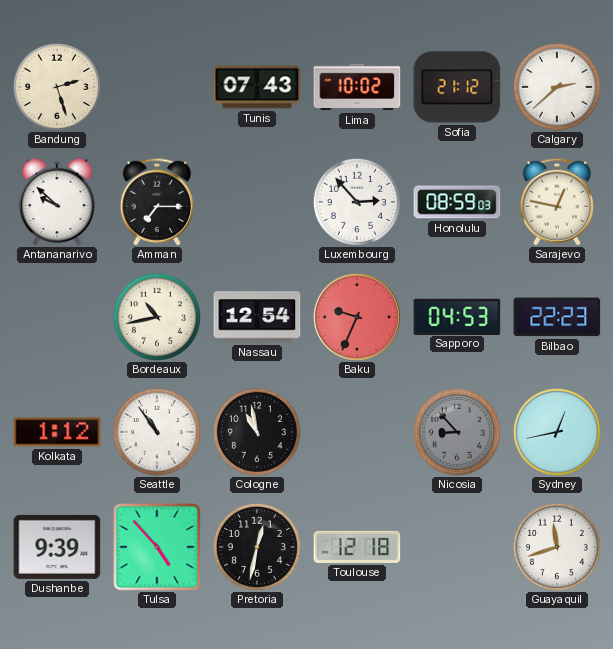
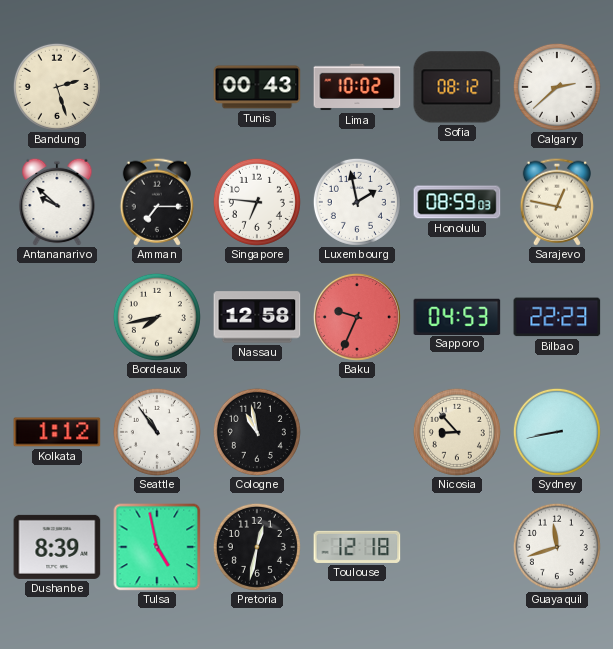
Tunis: 07:43 -> 00:43 (257, 87)
Sofia: 21:12 -> 08:12 (457, 87)
Singapore: none -> 6:46 (257, 202)
Luxembourg: 2:53 -> 1:58 (357, 202)
Bordeaux: 10:43 -> 7:43 (157, 317)
Nassau: 12:54 -> 12:58 (257, 317)
Nicosia dial: grey -> cream (457, 432)
Sydney: 12:43 -> 8:43 (557, 432)
Dushanbe: 9:39 -> 8:39 (57, 547)
Tulsa: 4:53 -> 4:58 (157, 547)
